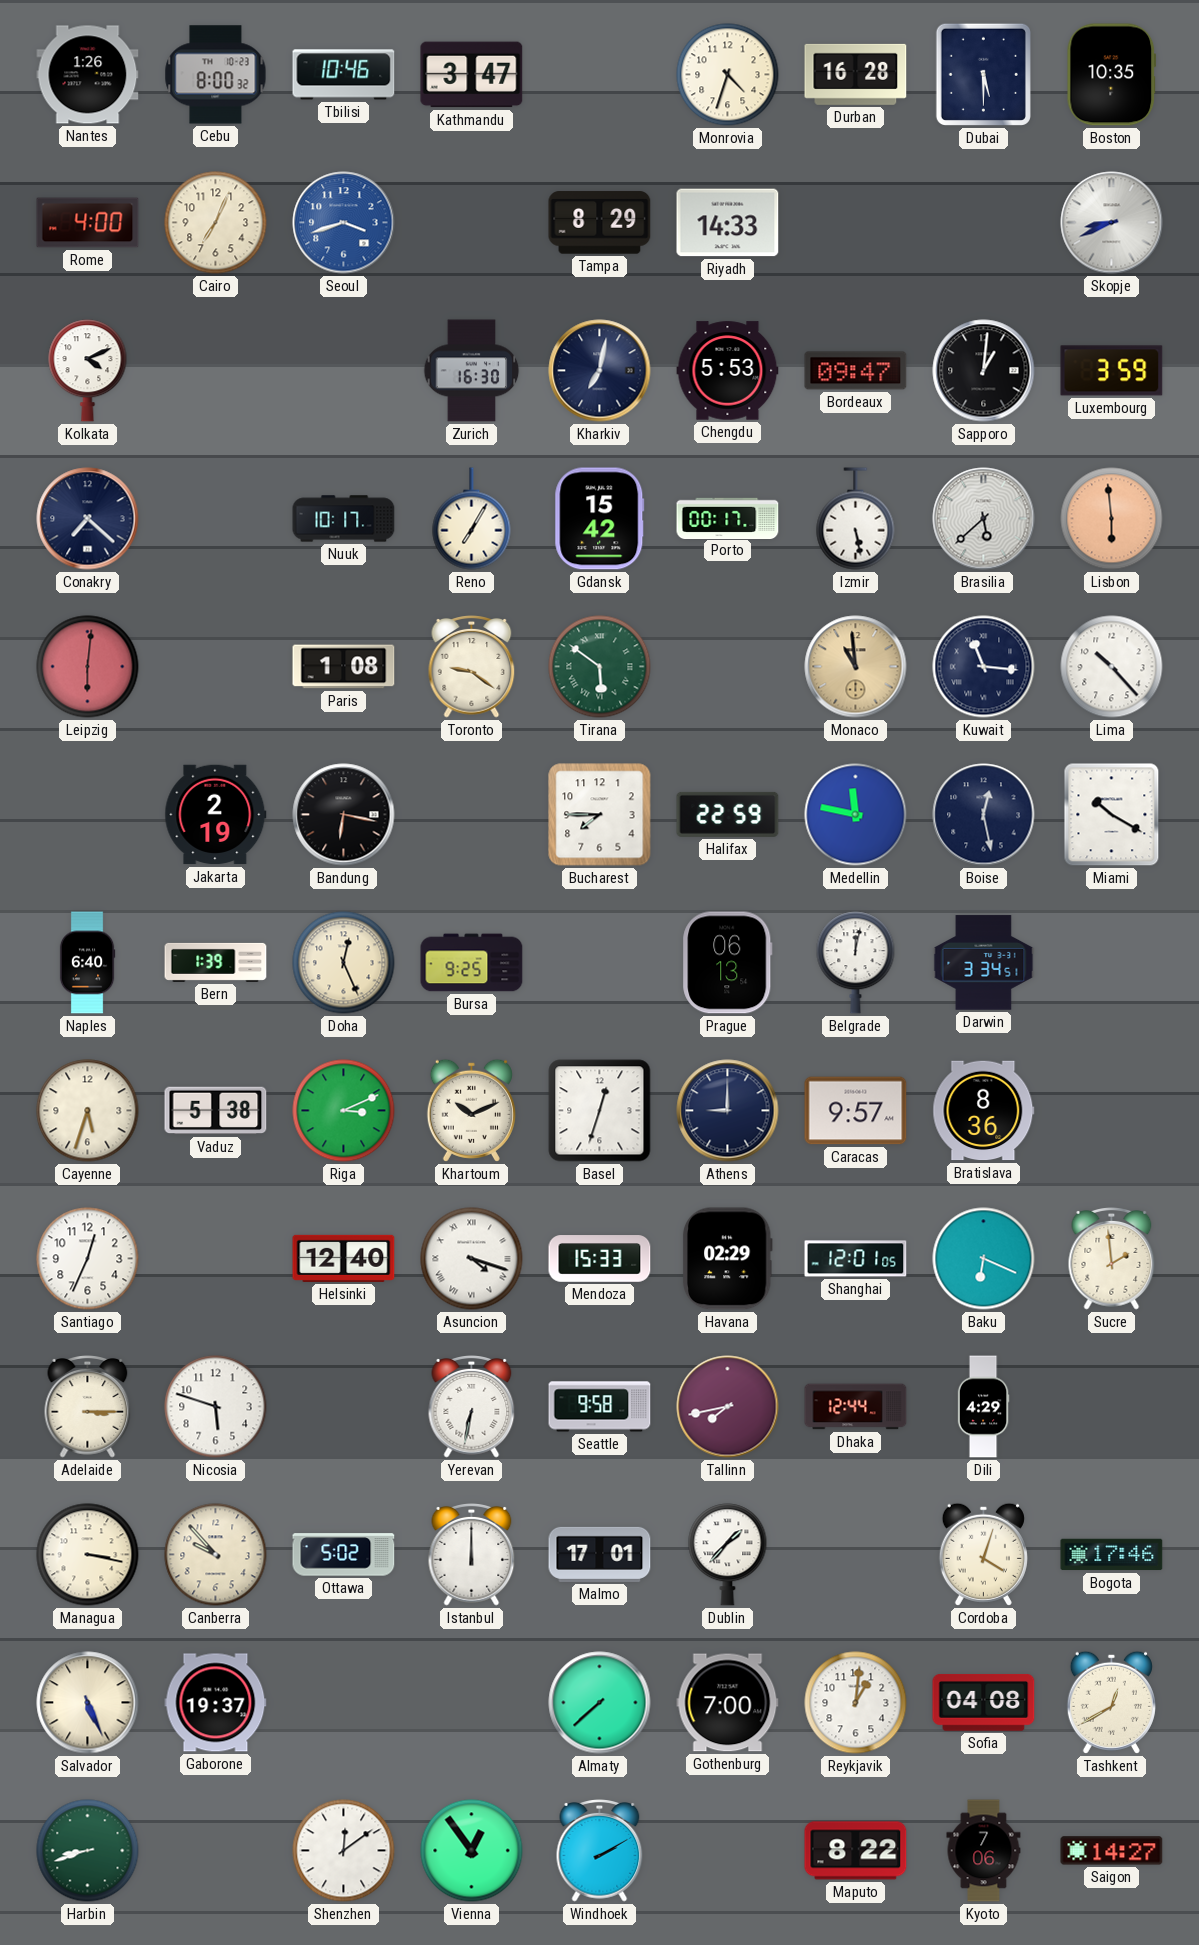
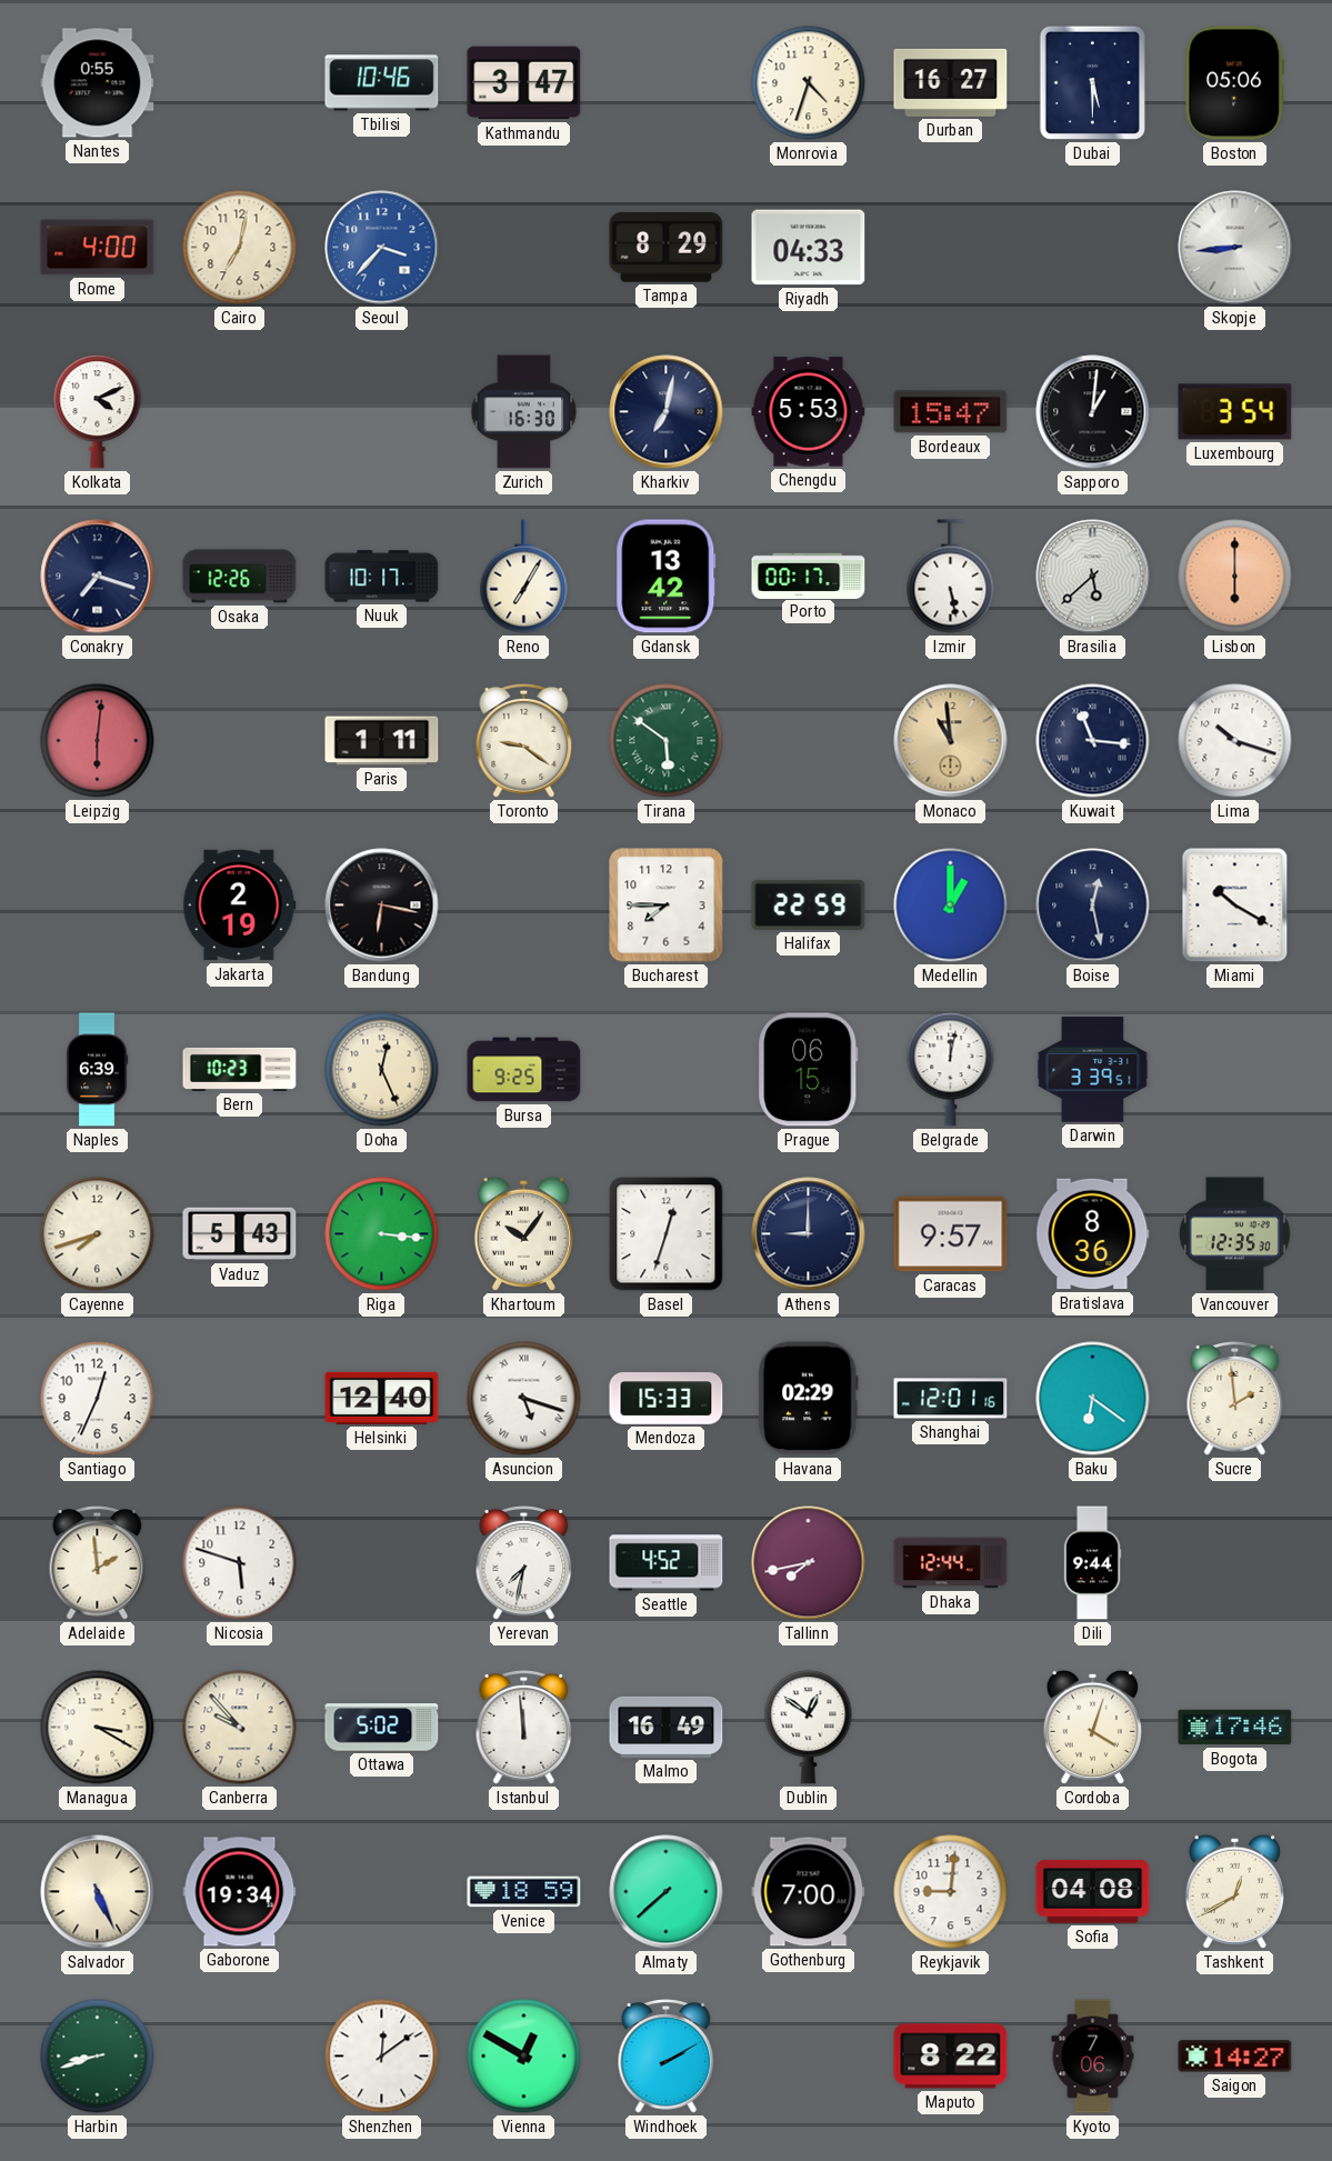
Nantes: 1:26 -> 0:55 (98, 83)
Cebu: 8:00 -> none (216, 75)
Durban: 16:28 -> 16:27 (951, 82)
Boston: 10:35 -> 05:06 (1235, 83)
Cairo: 7:04 -> 7:02 (240, 248)
Seoul: 3:42 -> 3:37 (382, 248)
Riyadh: 14:33 -> 04:33 (809, 248)
Skopje: 8:41 -> 8:44 (1235, 248)
Bordeaux: 09:47 -> 15:47 (951, 412)
Luxembourg: 3:59 -> 3:54 (1235, 412)
Conakry: 7:22 -> 7:18 (98, 577)
Osaka: none -> 12:26 (240, 577)
Gdansk: 15:42 -> 13:42 (667, 577)
Lisbon: 5:59 -> 6:00 (1235, 577)
Paris: 1:08 -> 1:11 (382, 741)
Lima: 10:23 -> 10:18 (1235, 741)
Medellin: 11:47 -> 1:00 (951, 906)
Naples: 6:40 -> 6:39 (97, 1070)
Bern: 1:39 -> 10:23 (240, 1069)
Prague: 06:13 -> 06:15 (809, 1070)
Darwin: 3:34 -> 3:39 (1093, 1070)
Cayenne: 5:33 -> 7:42 (98, 1234)
Vaduz: 5:38 -> 5:43 (240, 1234)
Riga: 3:11 -> 3:16 (382, 1234)
Khartoum: 10:11 -> 10:06 (523, 1233)
Vancouver: none -> 12:35 (1234, 1234)
Asuncion: 4:18 -> 5:18 (524, 1399)
Shanghai: 12:01:05 -> 12:01:16 (951, 1399)
Baku: 6:19 -> 6:21 (1093, 1399)
Adelaide: 3:15 -> 1:59 (98, 1563)
Yerevan: 6:32 -> 7:32 (524, 1563)
Seattle: 9:58 -> 4:52 (667, 1563)
Dili: 4:29 -> 9:44 (1092, 1563)
Managua: 3:17 -> 3:20 (98, 1728)
Istanbul: 12:00 -> 11:59 (524, 1728)
Malmo: 17:01 -> 16:49 (667, 1727)
Dublin: 1:37 -> 12:51 (809, 1728)
Gaborone: 19:37 -> 19:34 (240, 1892)
Venice: none -> 18:59 (524, 1892)
Reykjavik: 1:01 -> 9:01 (951, 1892)
Vienna: 12:54 -> 12:50 (524, 2057)
